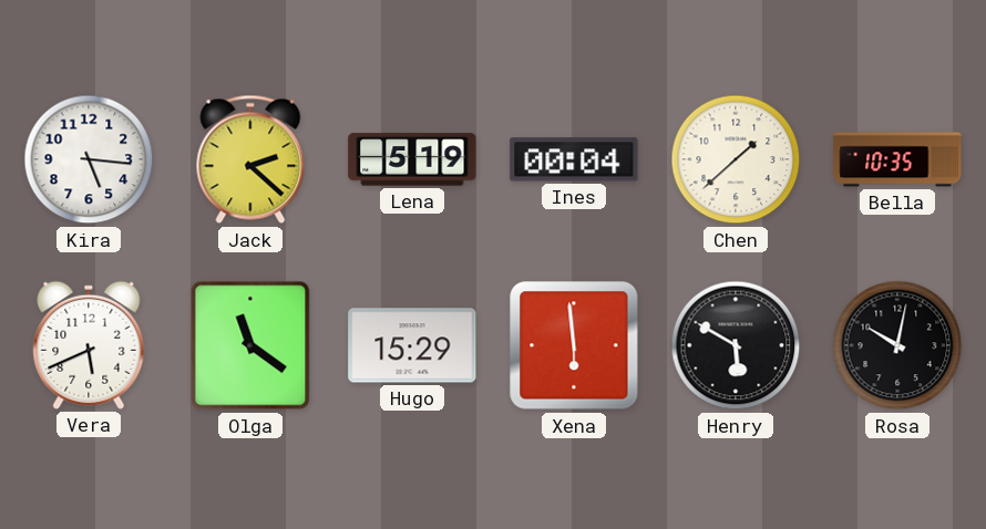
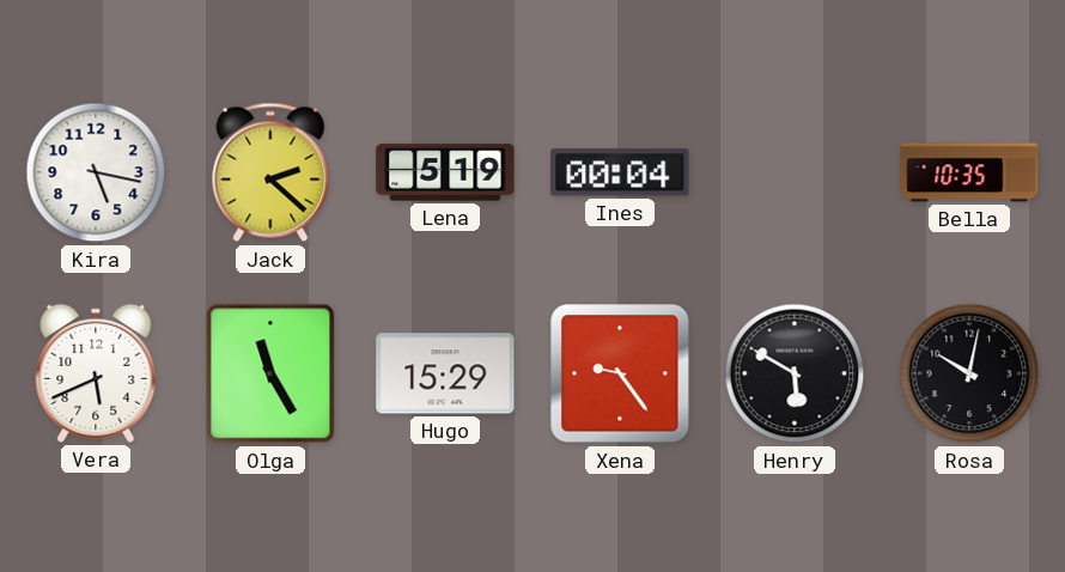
Kira: 5:16 -> 5:17 (96, 172)
Chen: 1:38 -> none (736, 159)
Olga: 11:21 -> 11:25 (270, 373)
Xena: 5:59 -> 9:24 (620, 373)
